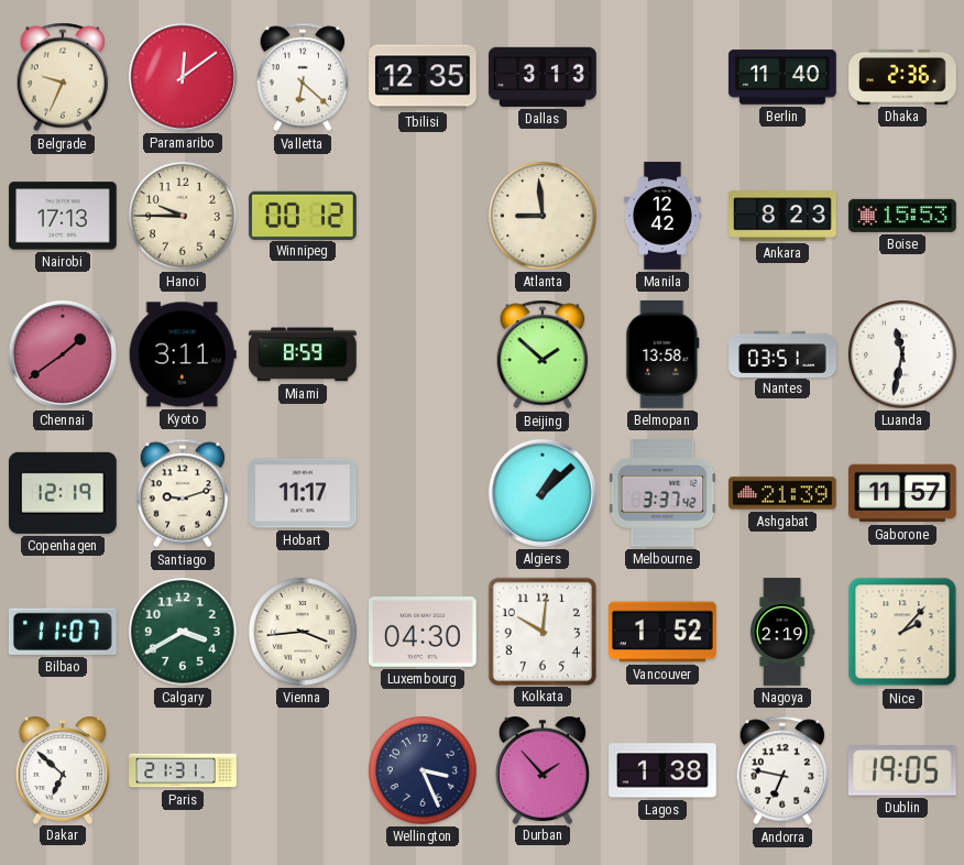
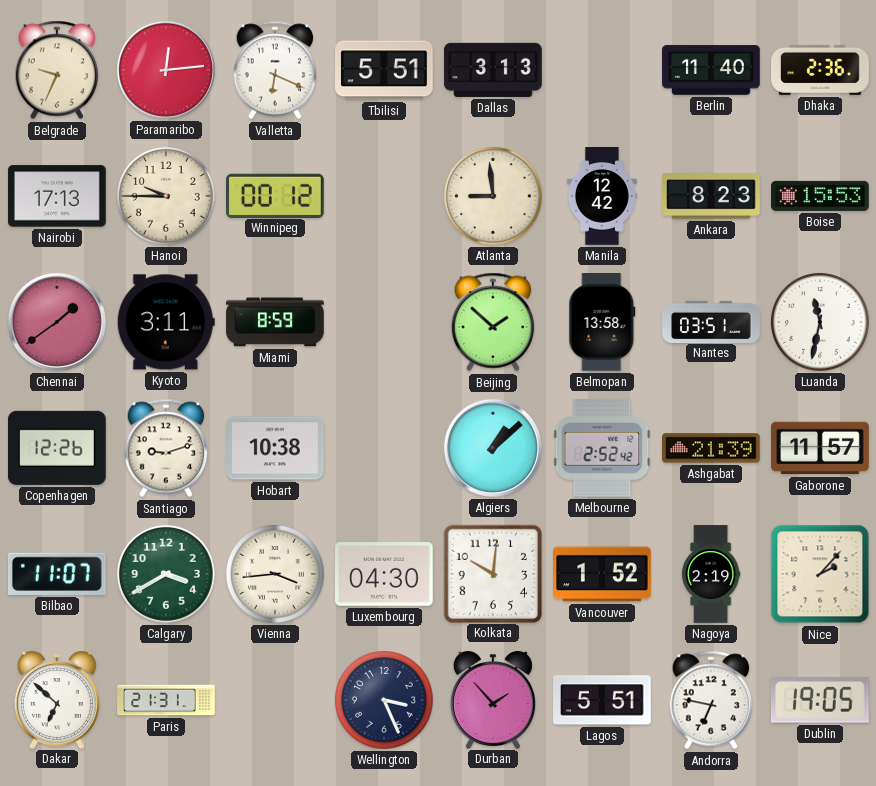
Paramaribo: 12:09 -> 12:14 (166, 70)
Valletta: 6:22 -> 6:19 (275, 70)
Tbilisi: 12:35 -> 5:51 (385, 70)
Copenhagen: 12:19 -> 12:26 (58, 448)
Hobart: 11:17 -> 10:38 (275, 448)
Melbourne: 3:37 -> 2:52 (602, 449)
Lagos: 1:38 -> 5:51 (602, 700)
